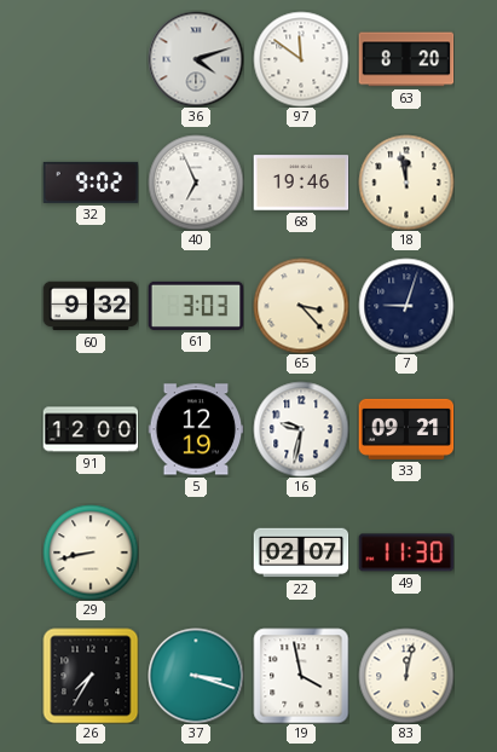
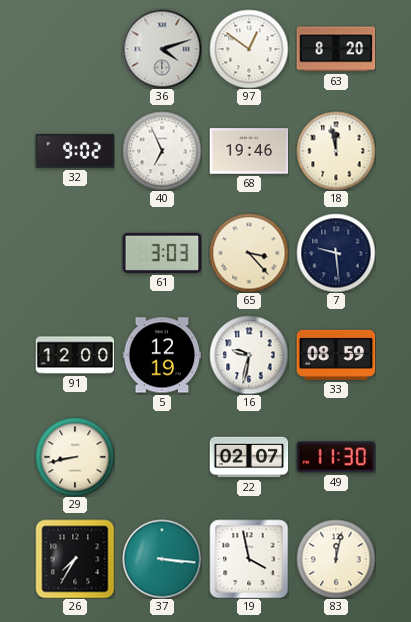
97: 11:51 -> 12:51 (249, 49)
60: 9:32 -> none (91, 306)
7: 9:03 -> 9:29 (336, 253)
33: 09:21 -> 08:59 (336, 355)
37: 3:18 -> 3:16 (162, 559)
